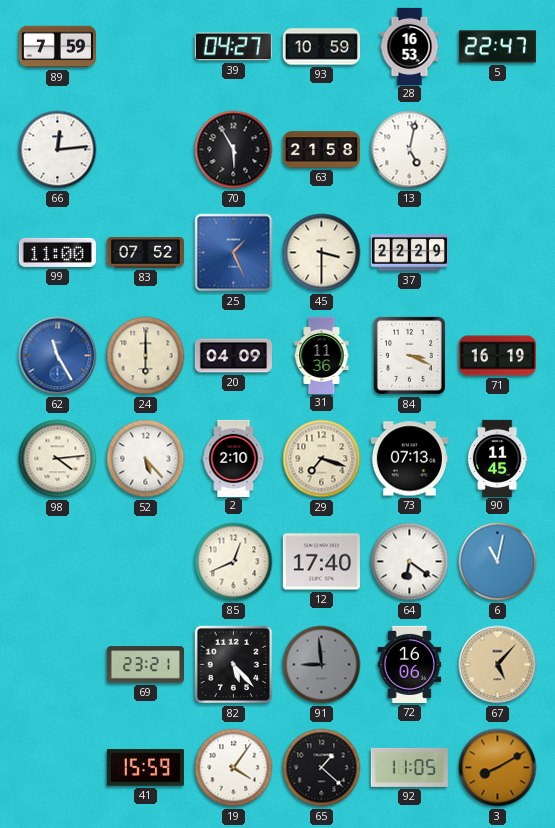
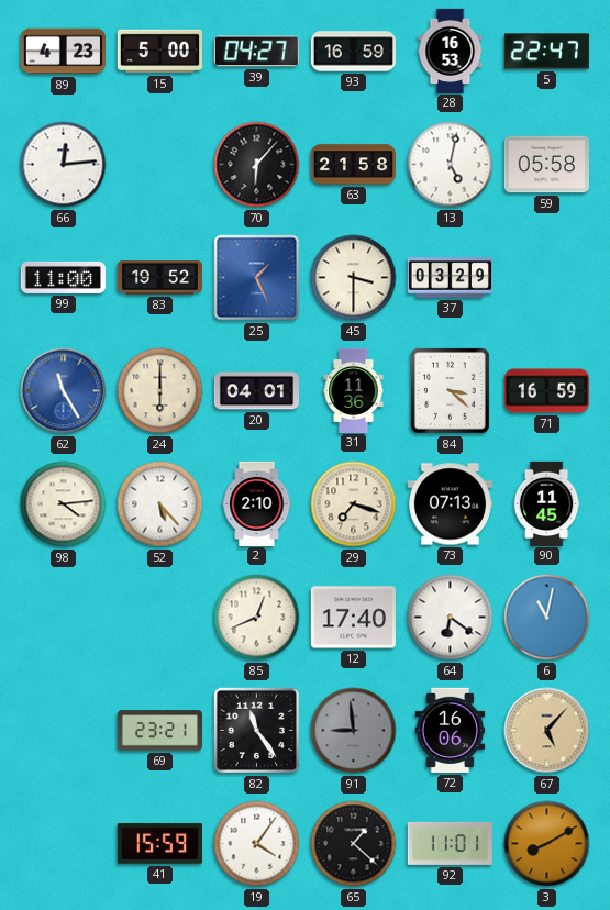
89: 7:59 -> 4:23 (63, 52)
15: none -> 5:00 (159, 52)
93: 10:59 -> 16:59 (353, 52)
70: 5:55 -> 6:07 (257, 165)
59: none -> 05:58 (546, 165)
83: 07:52 -> 19:52 (159, 278)
37: 22:29 -> 03:29 (450, 278)
20: 04:09 -> 04:01 (256, 391)
84: 3:19 -> 3:22 (450, 390)
71: 16:19 -> 16:59 (546, 391)
82: 5:23 -> 11:24 (257, 731)
92: 11:05 -> 11:01 (450, 843)
